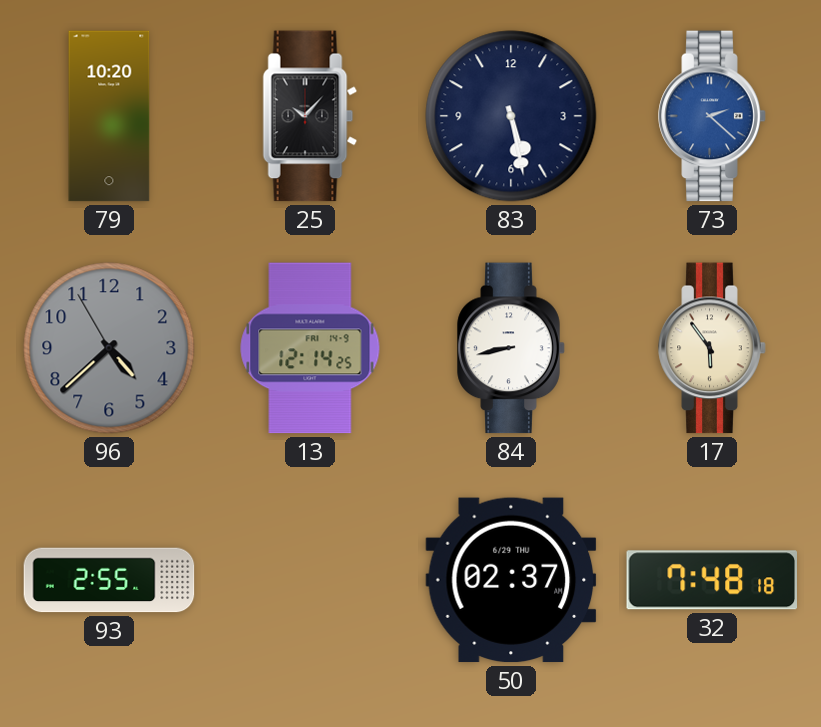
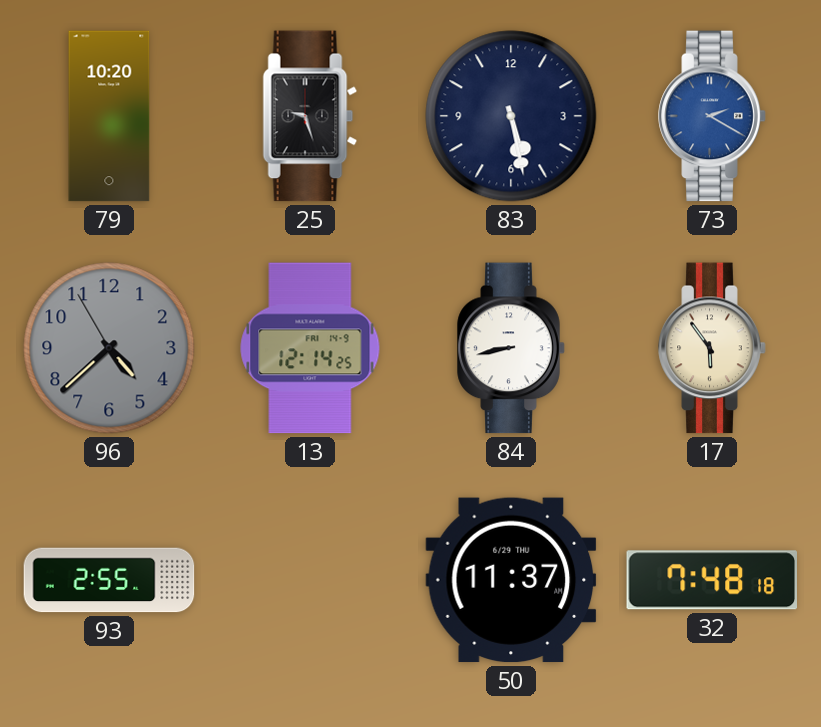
25: 10:07 -> 9:27 (310, 116)
73: 2:22 -> 2:20 (712, 116)
50: 02:37 -> 11:37 (511, 580)
